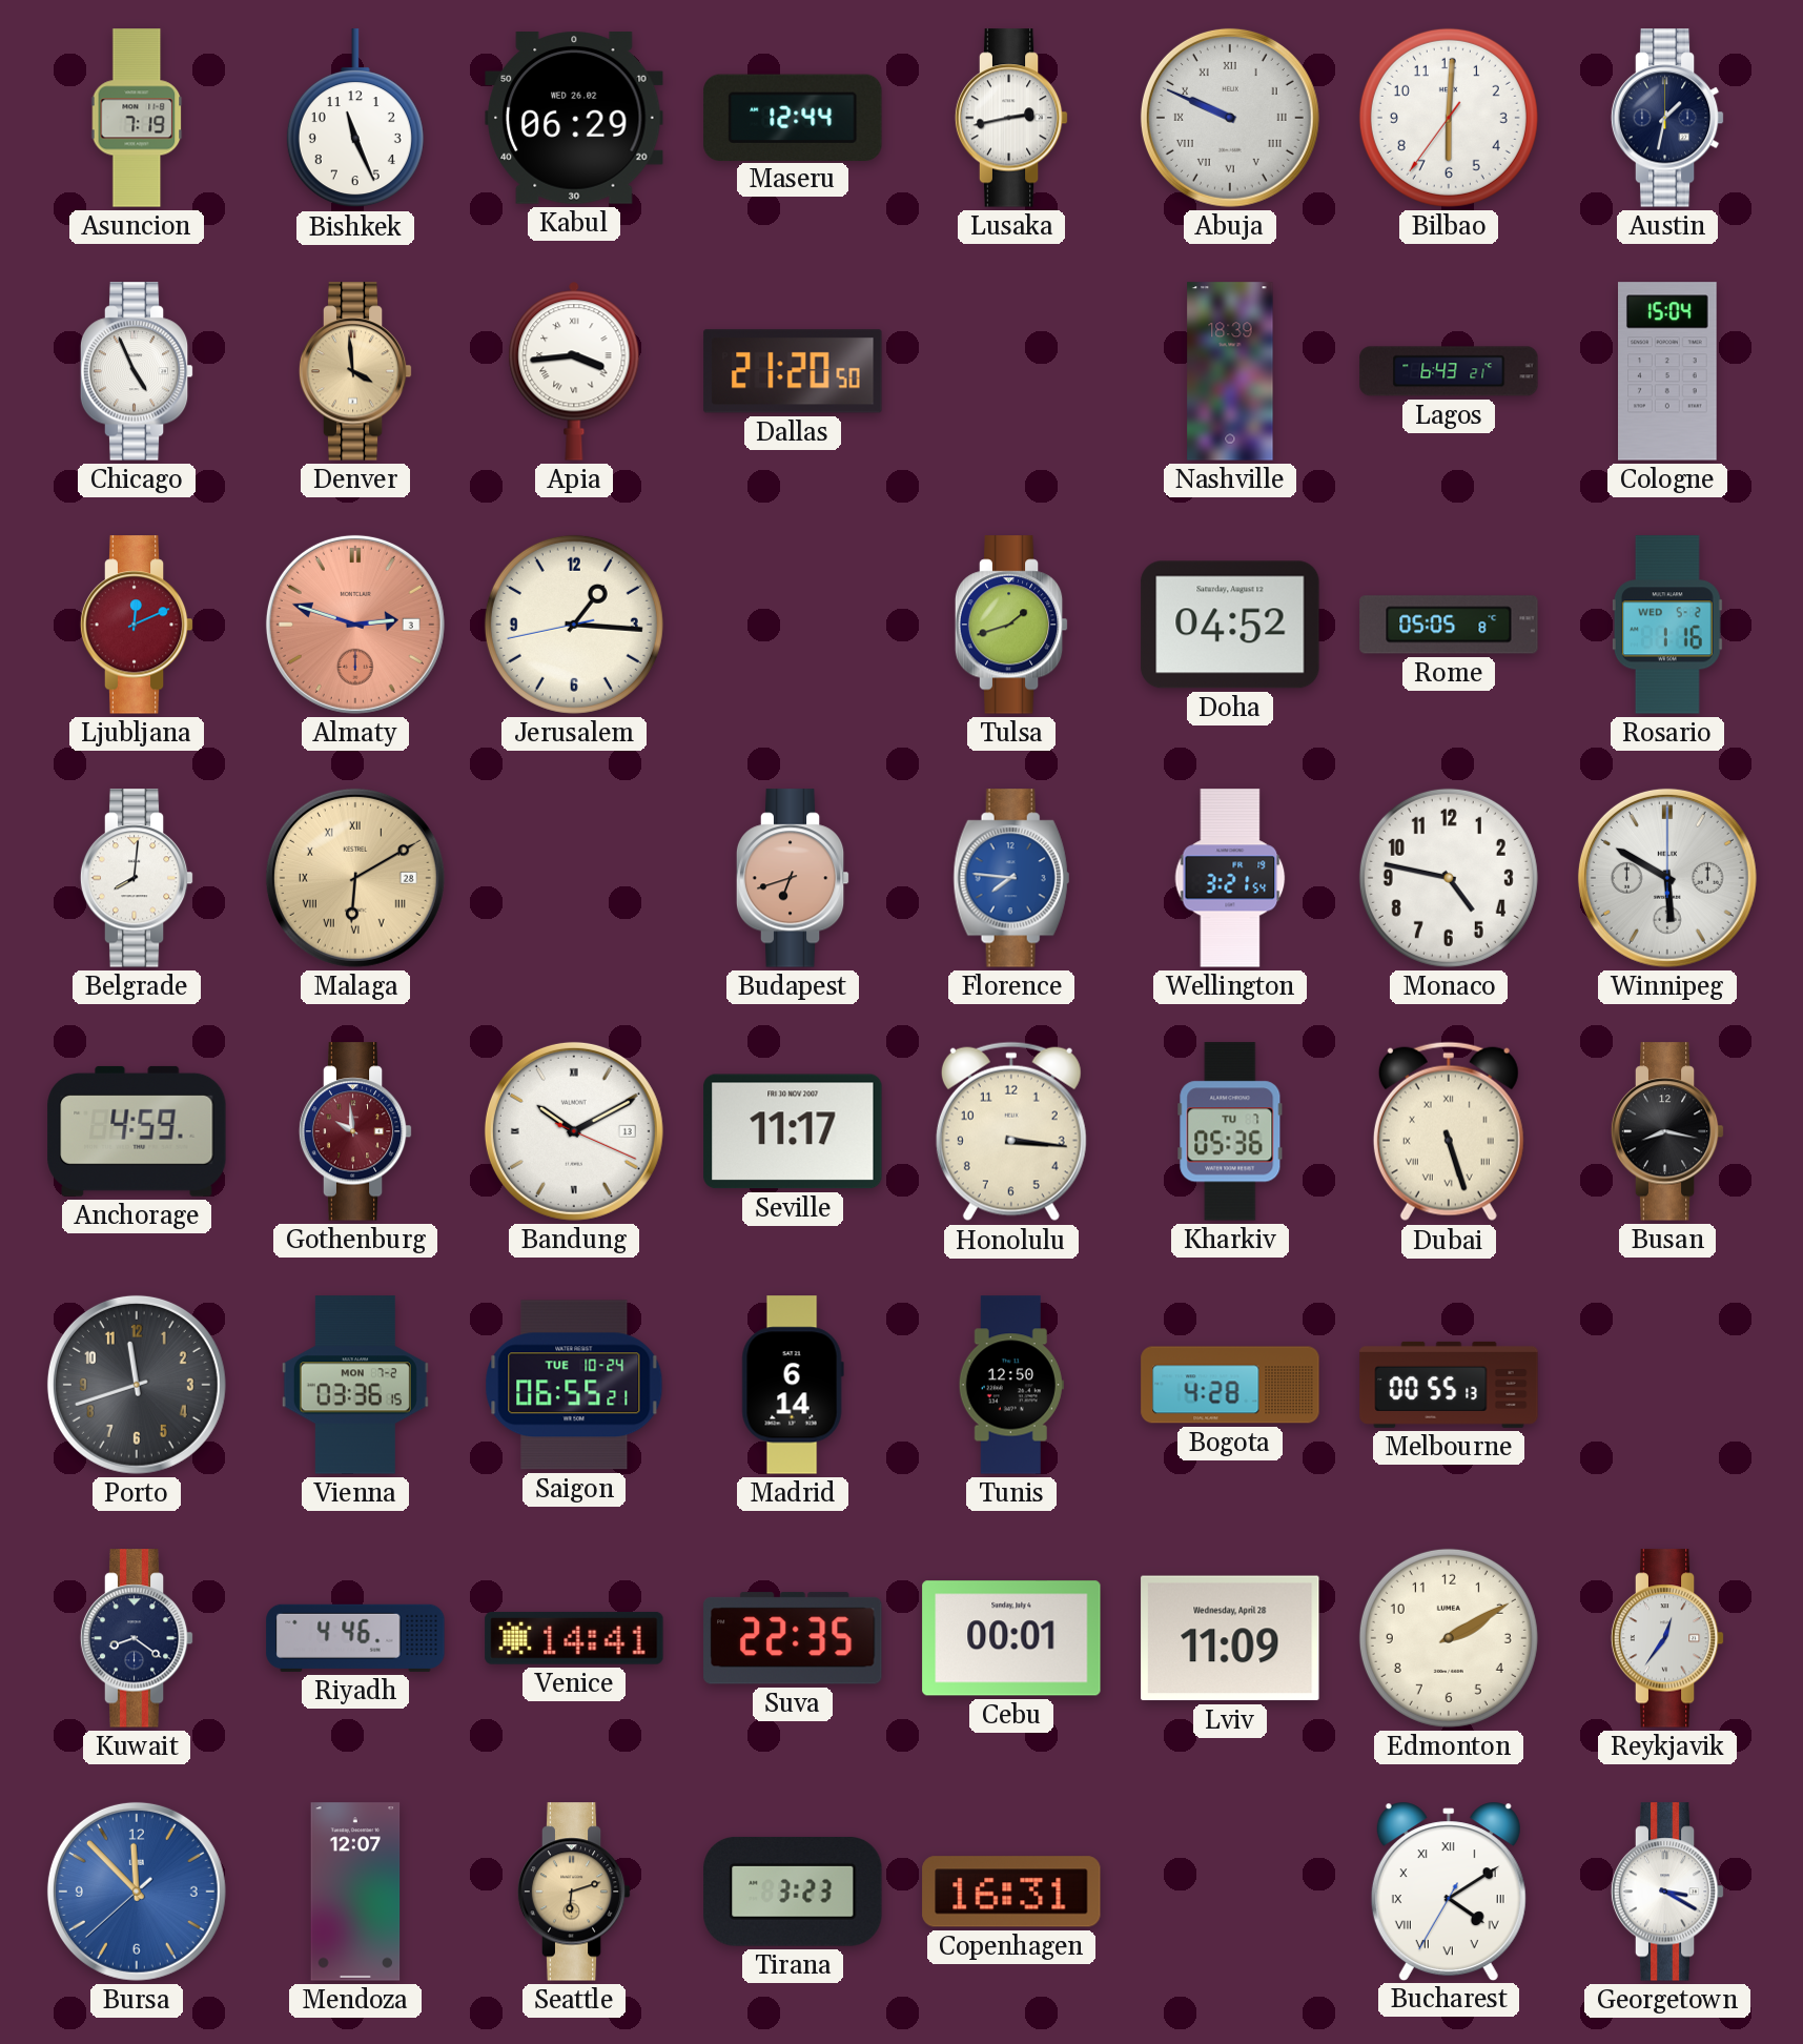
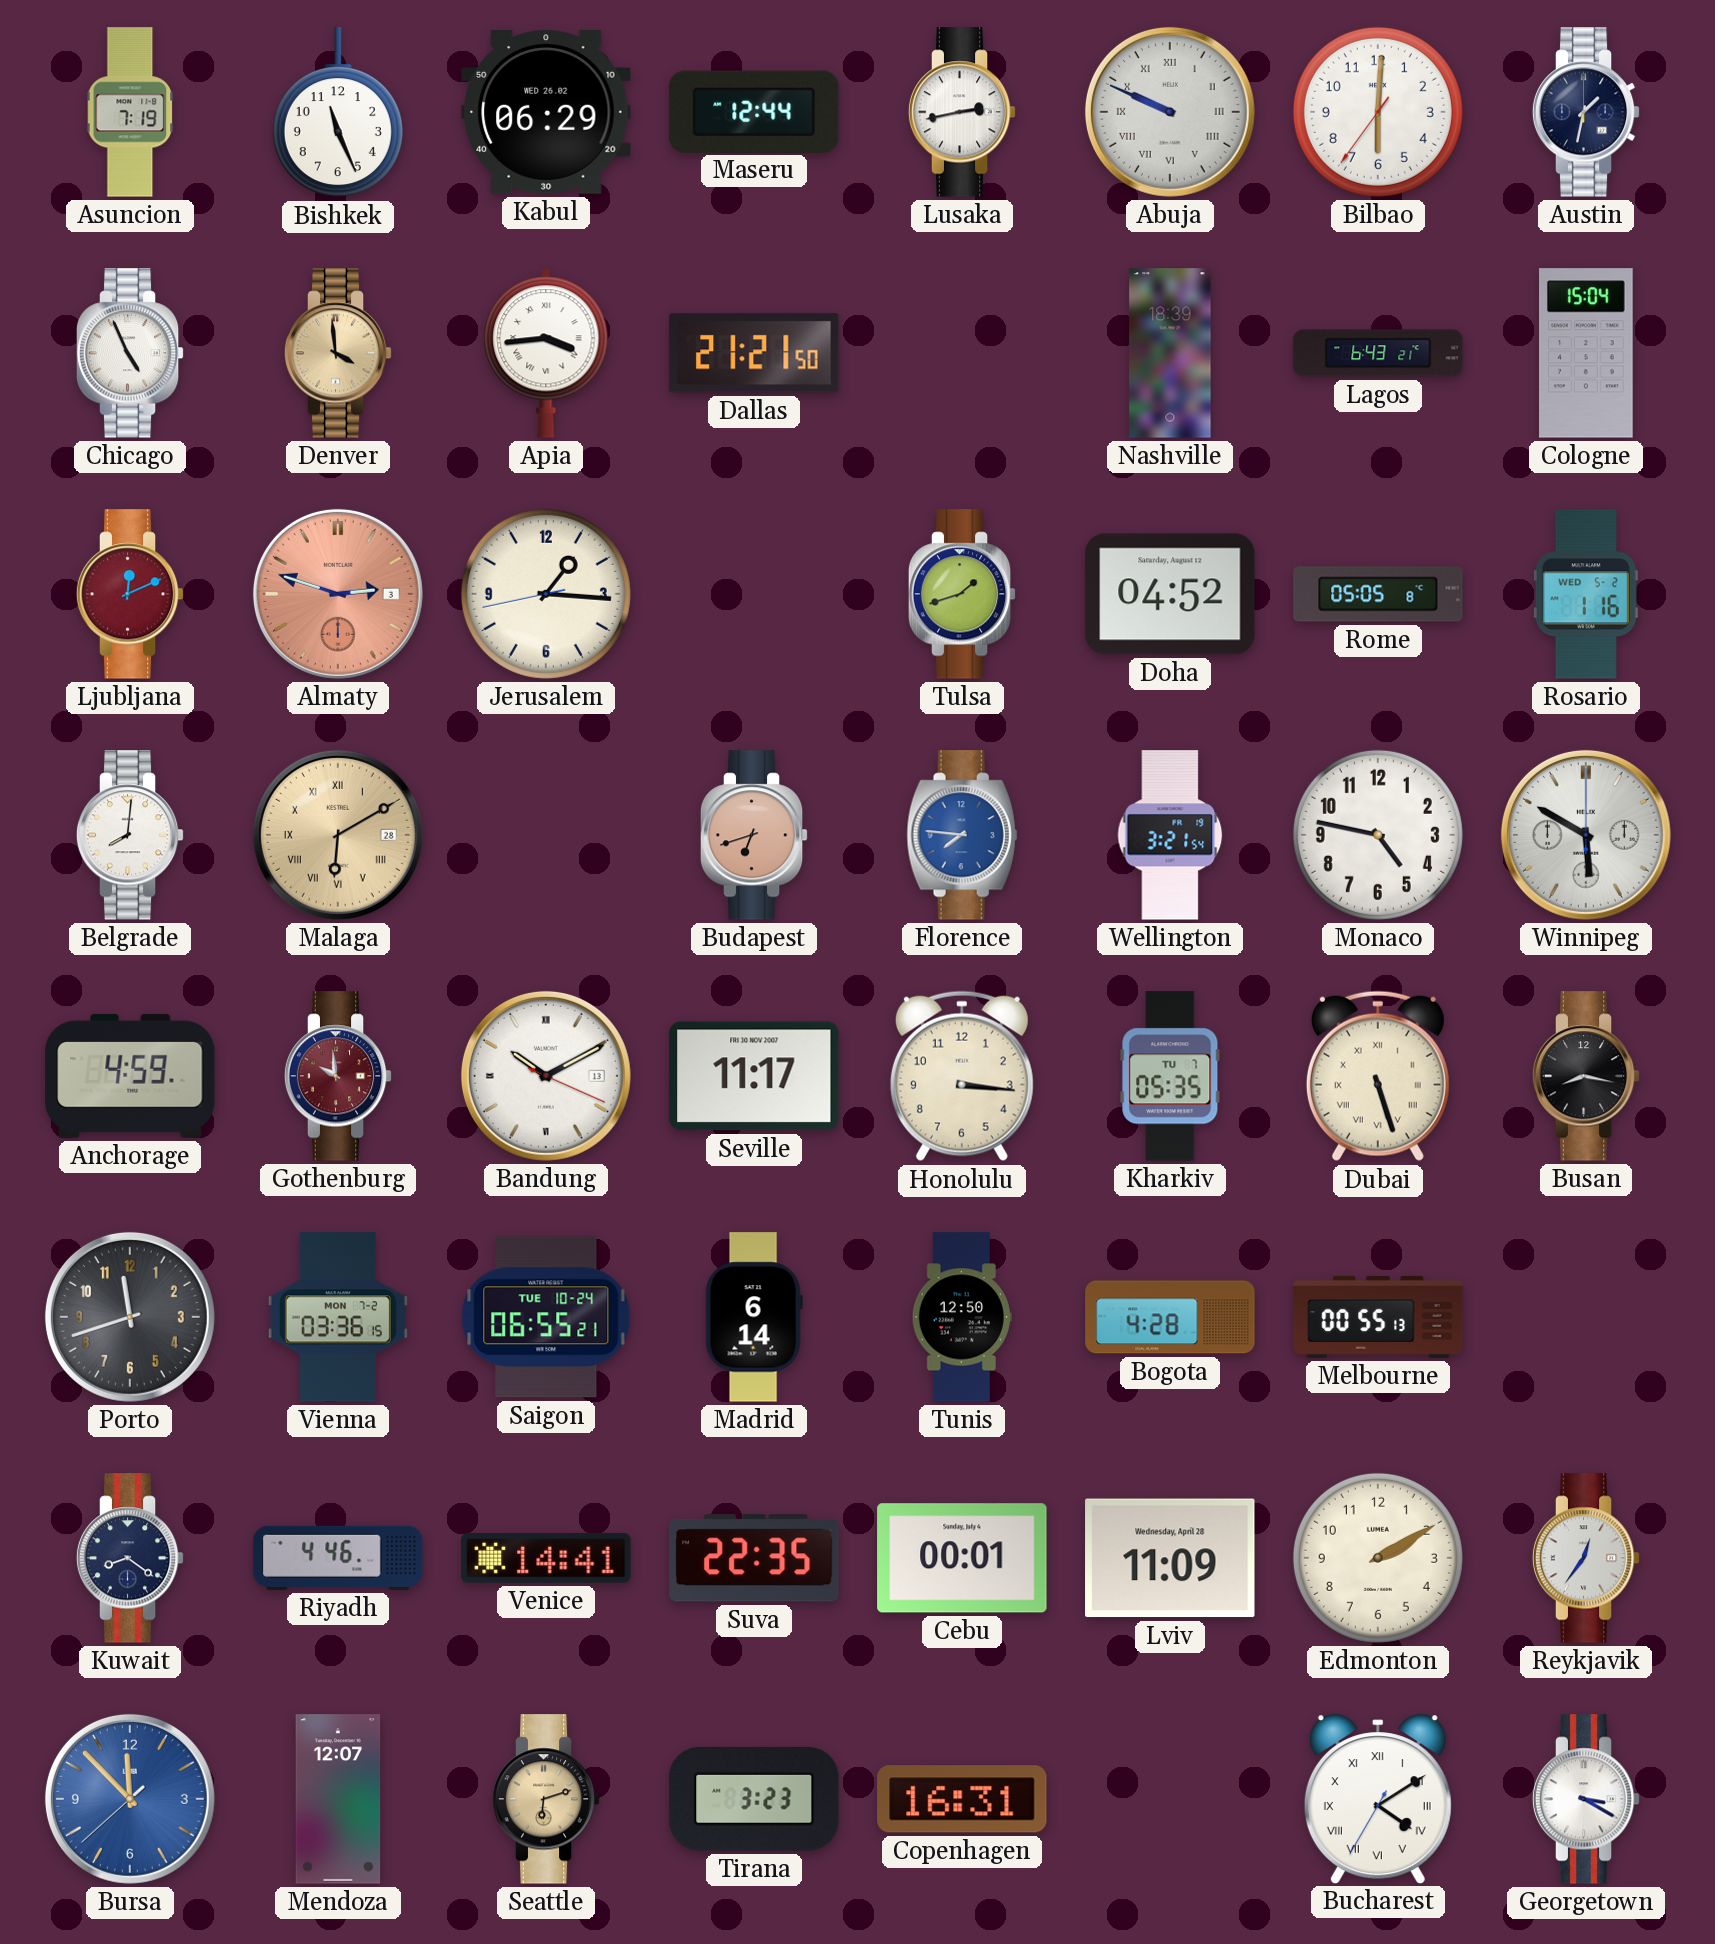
Dallas: 21:20 -> 21:21 (754, 353)
Kharkiv: 05:36 -> 05:35 (1170, 1076)
